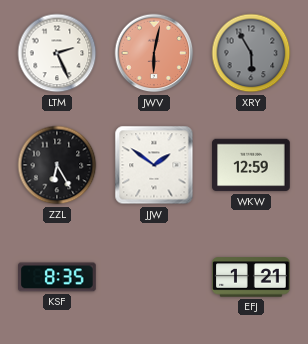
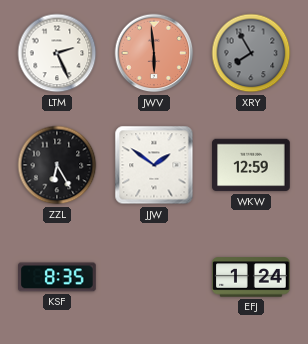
JWV: 6:02 -> 5:59 (154, 53)
XRY: 5:55 -> 7:55 (251, 53)
EFJ: 1:21 -> 1:24 (251, 277)
